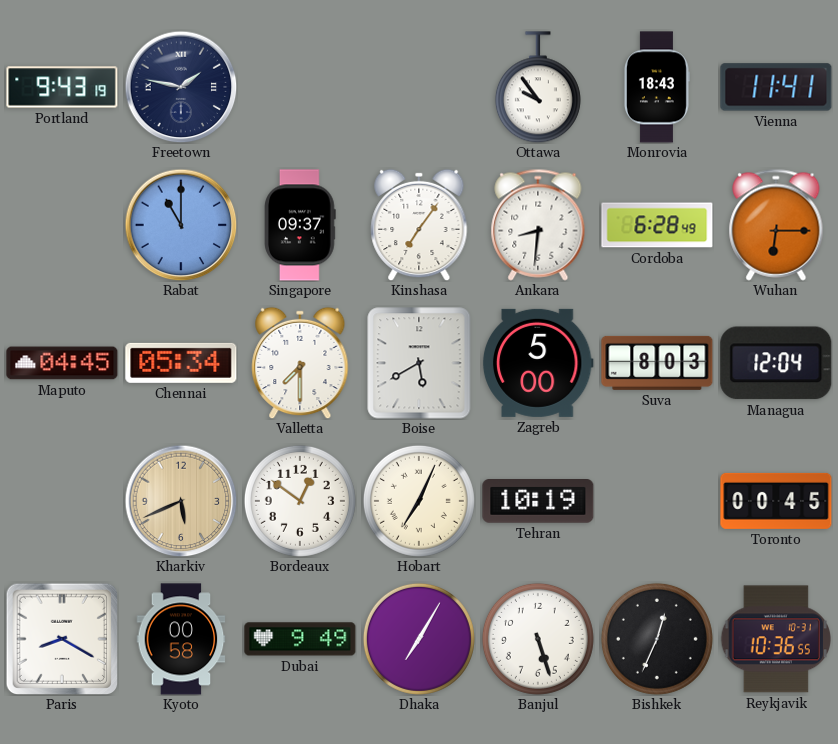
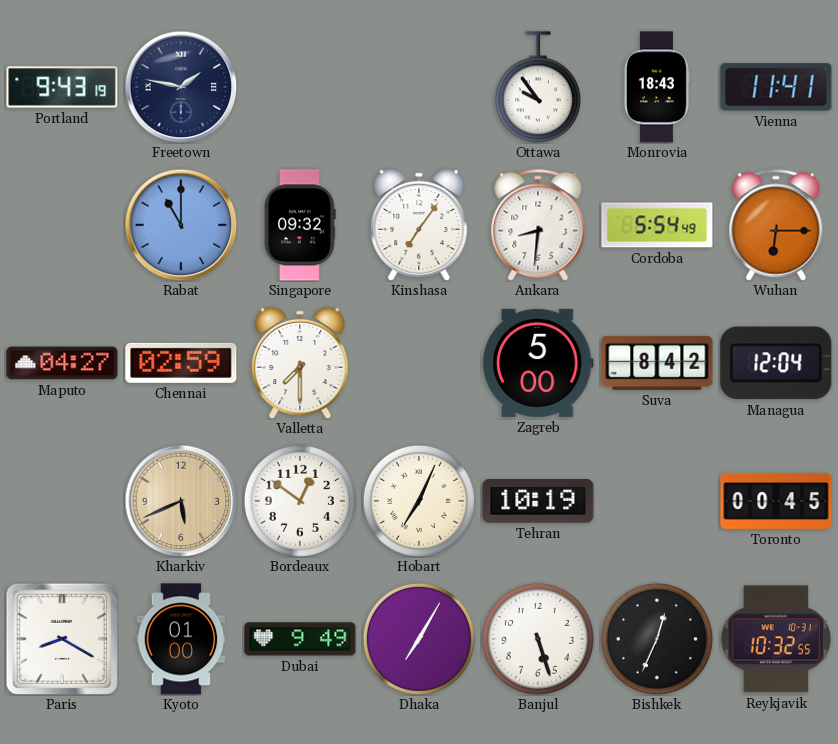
Singapore: 09:37 -> 09:32 (300, 225)
Cordoba: 6:28 -> 5:54 (657, 225)
Maputo: 04:45 -> 04:27 (62, 363)
Chennai: 05:34 -> 02:59 (181, 363)
Boise: 5:40 -> none (419, 363)
Suva: 8:03 -> 8:42 (657, 363)
Kyoto: 00:58 -> 01:00 (181, 639)
Reykjavik: 10:36 -> 10:32 (776, 639)
